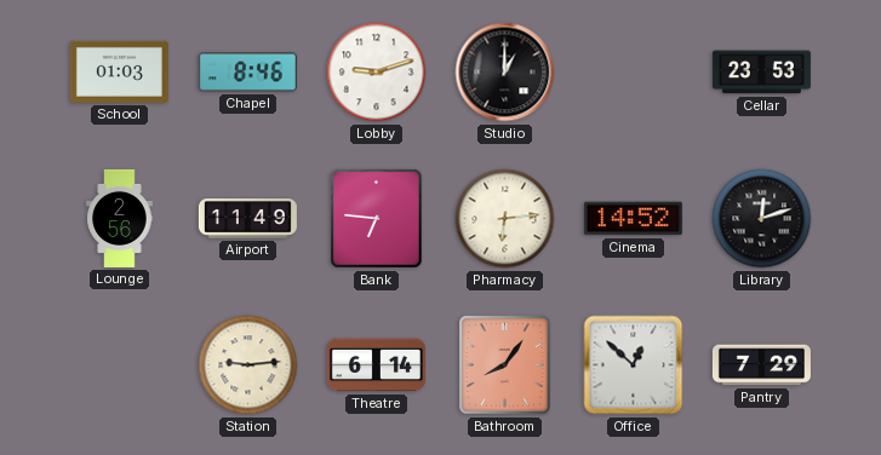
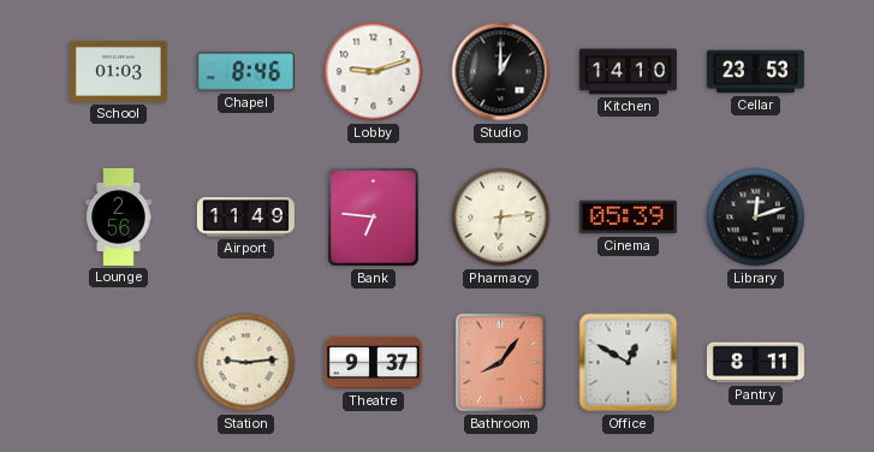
Kitchen: none -> 14:10 (628, 72)
Cinema: 14:52 -> 05:39 (628, 218)
Theatre: 6:14 -> 9:37 (373, 363)
Office: 12:52 -> 12:50 (629, 363)
Pantry: 7:29 -> 8:11 (755, 363)
